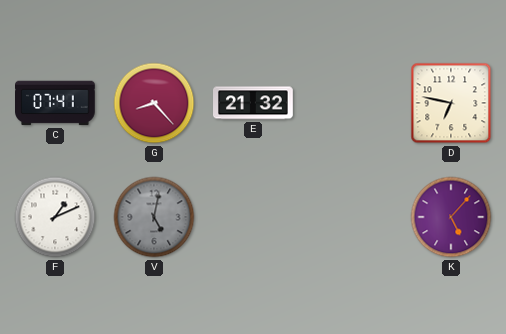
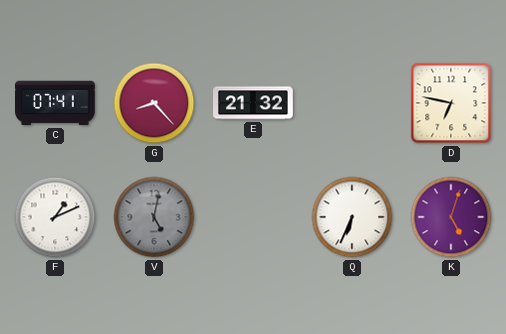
Q: none -> 6:34 (352, 217)
K: 5:07 -> 5:03 (451, 217)
